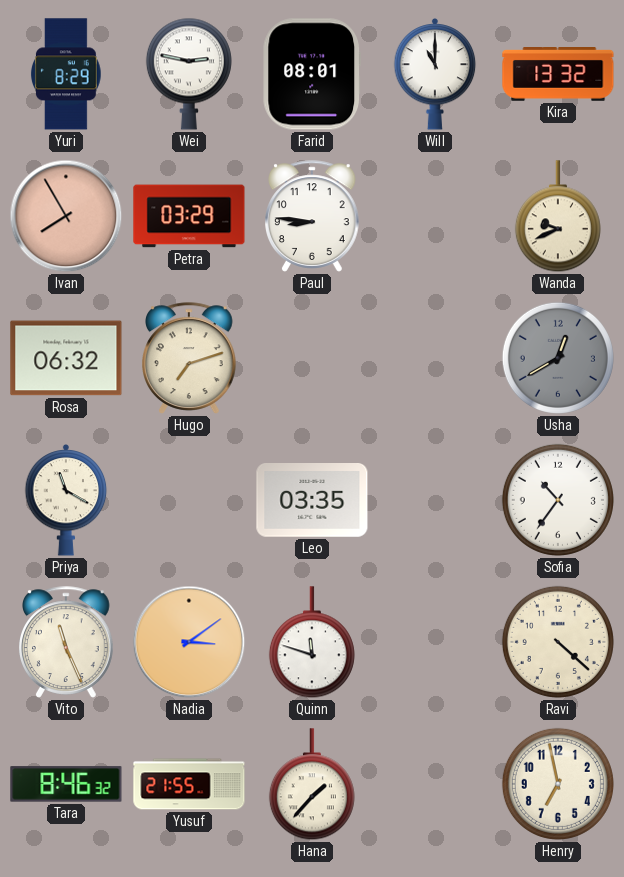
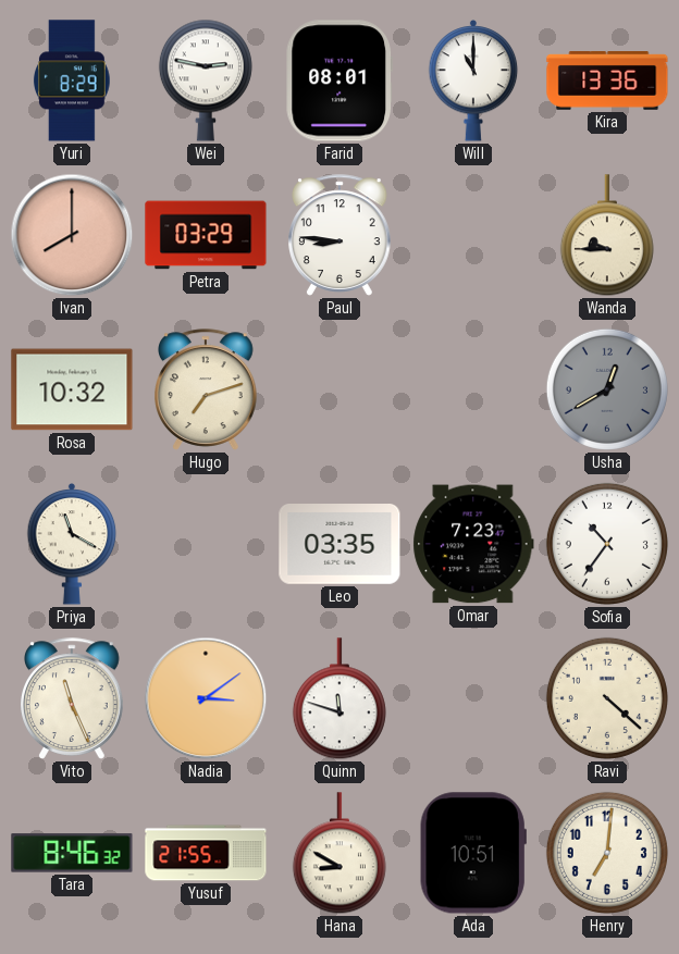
Kira: 13:32 -> 13:36 (607, 82)
Ivan: 7:55 -> 8:00 (72, 235)
Wanda: 9:41 -> 9:45 (607, 236)
Rosa: 06:32 -> 10:32 (72, 389)
Omar: none -> 7:23 (473, 544)
Hana: 1:37 -> 8:50 (339, 854)
Ada: none -> 10:51 (473, 853)
Henry: 6:58 -> 7:01 (607, 853)
